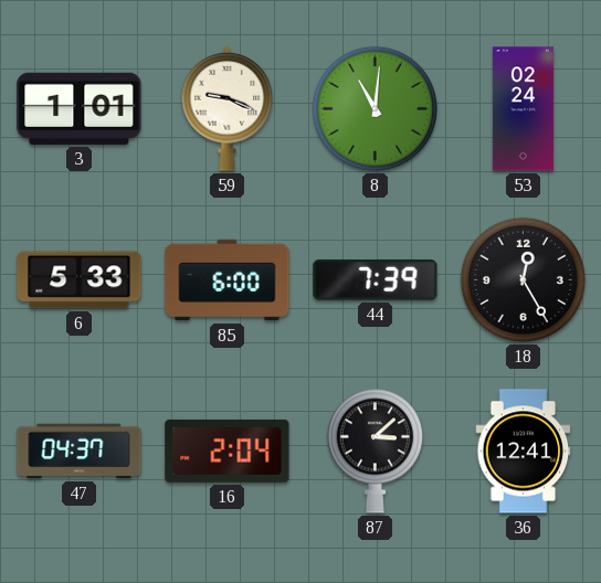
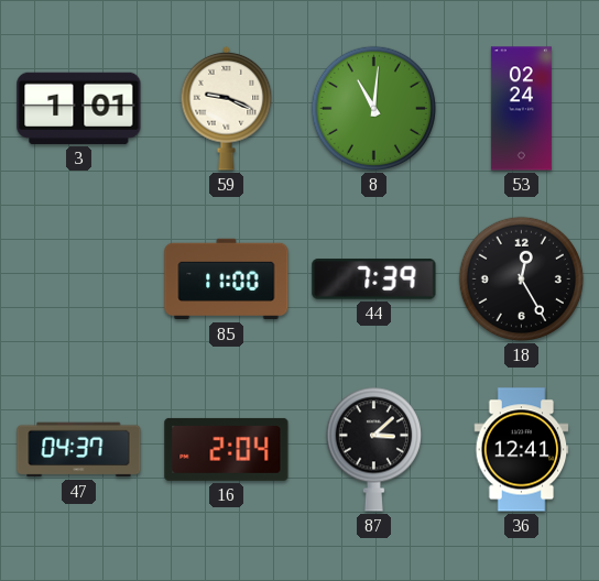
6: 5:33 -> none (80, 280)
85: 6:00 -> 11:00 (227, 279)
